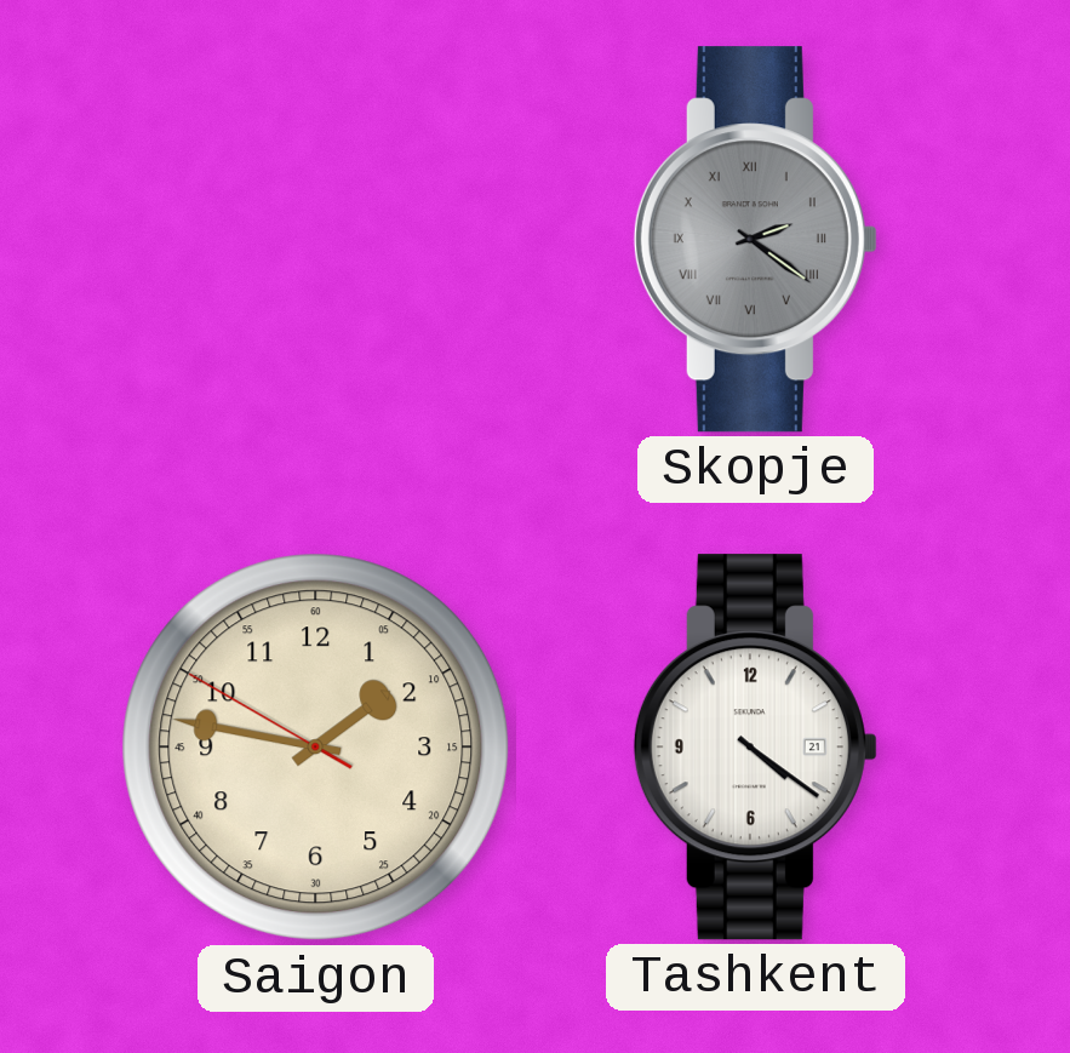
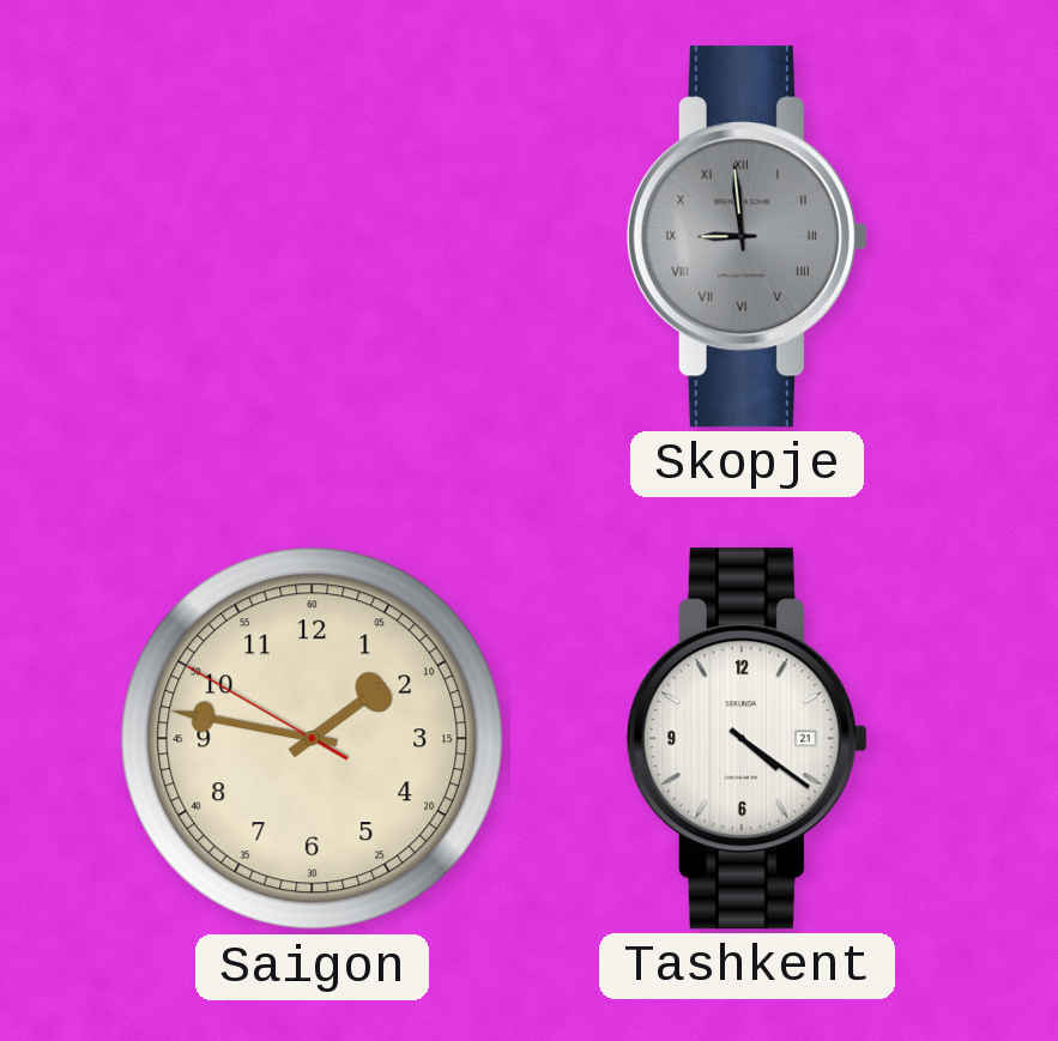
Skopje: 2:21 -> 8:59 (746, 237)
